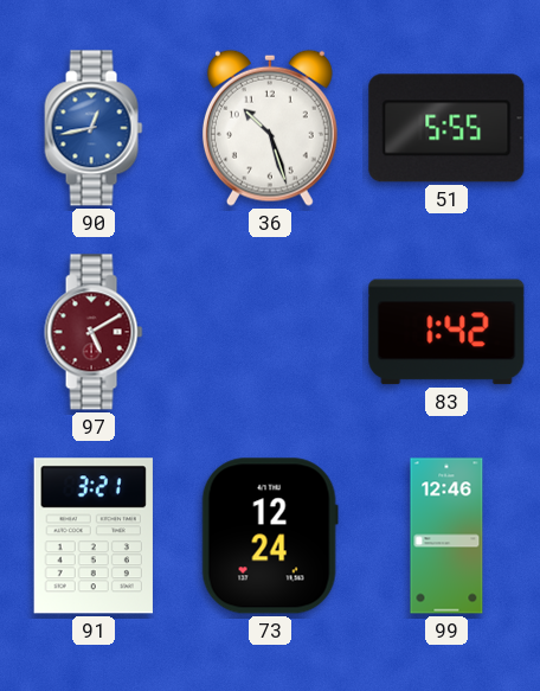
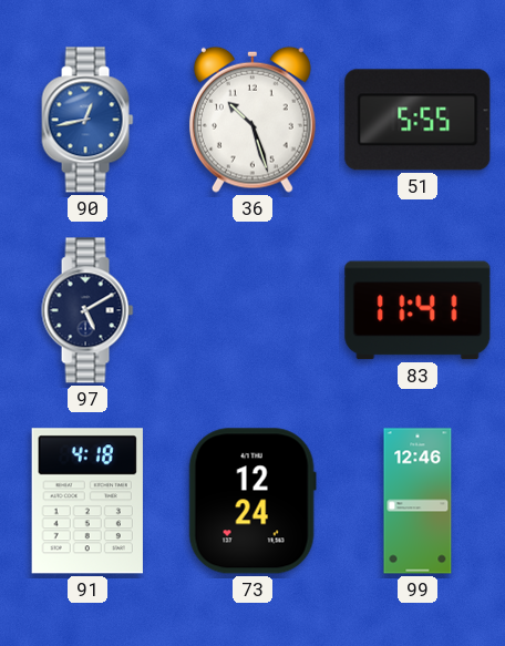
97 dial: burgundy -> navy (87, 310)
83: 1:42 -> 11:41 (418, 310)
91: 3:21 -> 4:18 (87, 501)
